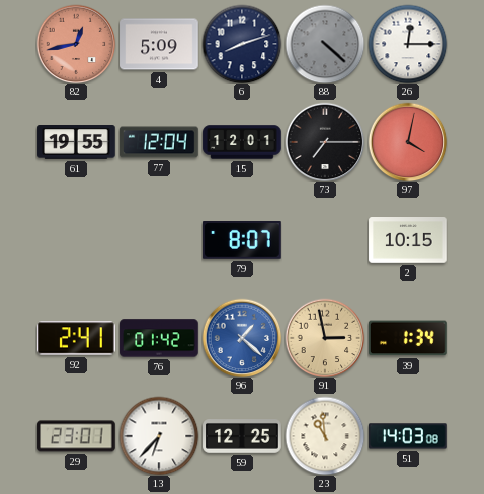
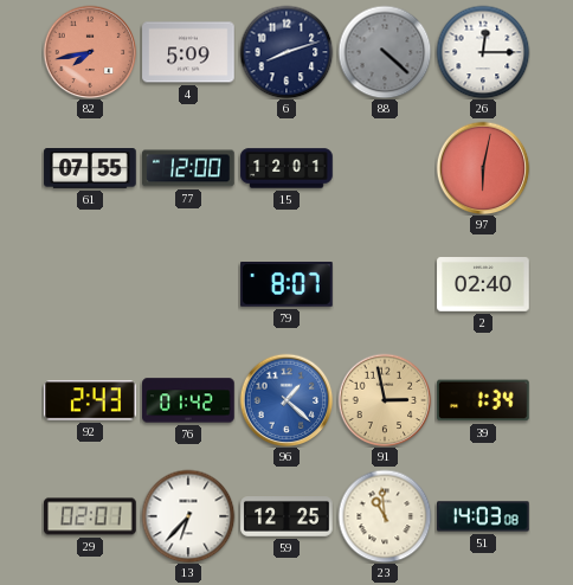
82: 12:43 -> 7:43 (90, 52)
61: 19:55 -> 07:55 (90, 169)
77: 12:04 -> 12:00 (188, 168)
73: 7:15 -> none (325, 142)
97: 4:02 -> 6:02 (483, 168)
2: 10:15 -> 02:40 (483, 285)
92: 2:41 -> 2:43 (91, 400)
29: 23:01 -> 02:01 (90, 516)
